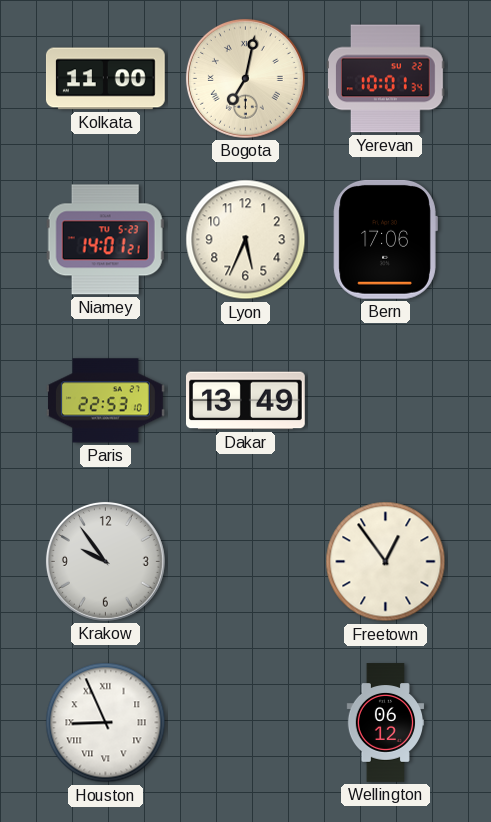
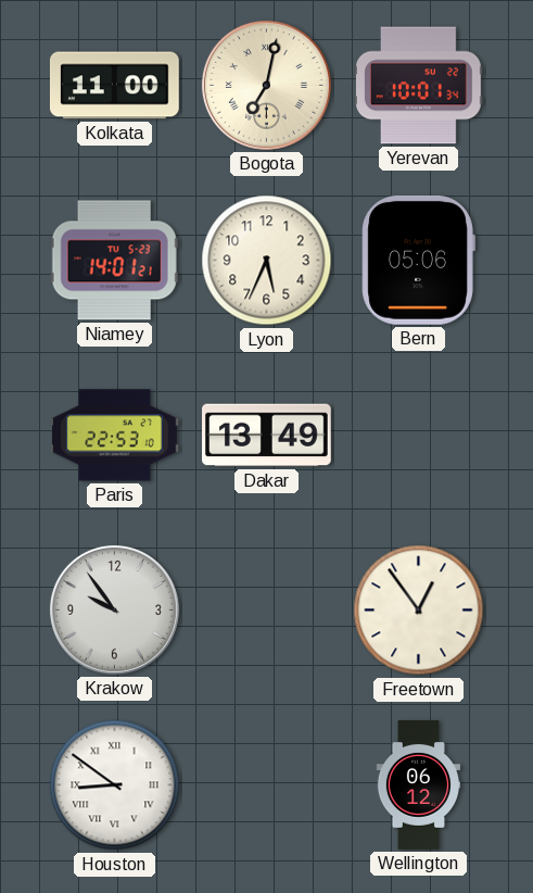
Bern: 17:06 -> 05:06 (418, 260)
Houston: 8:56 -> 8:51 (115, 785)
